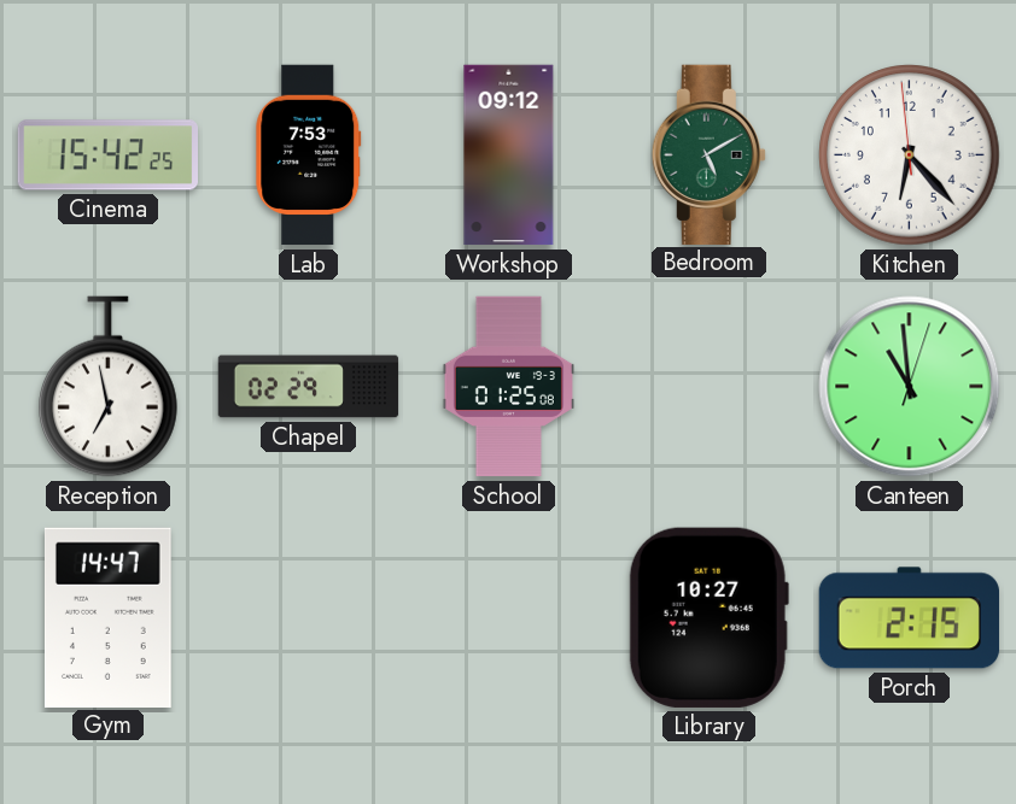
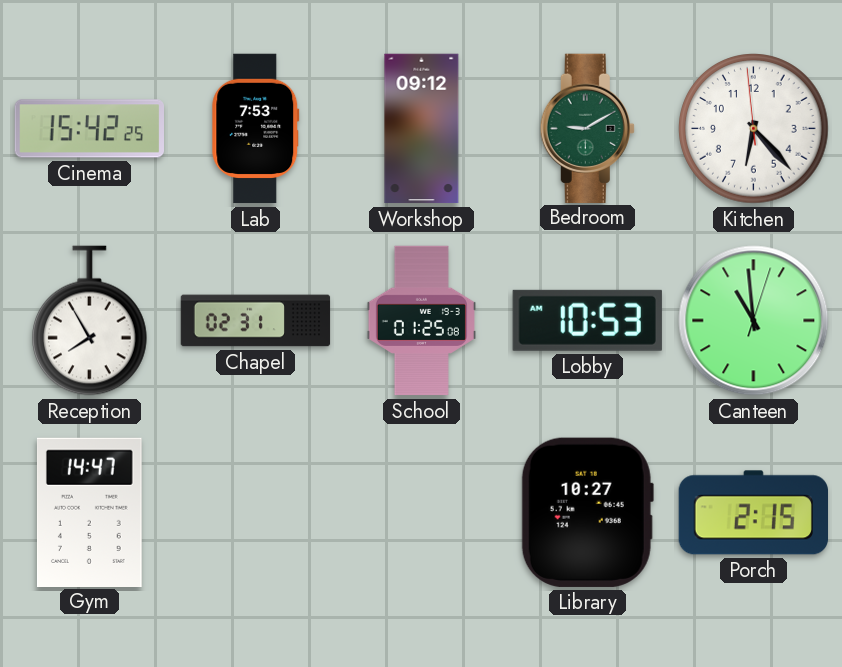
Bedroom: 5:10 -> 9:10 (587, 128)
Reception: 6:58 -> 7:55 (90, 321)
Chapel: 02:29 -> 02:31 (256, 321)
Lobby: none -> 10:53 (587, 320)
